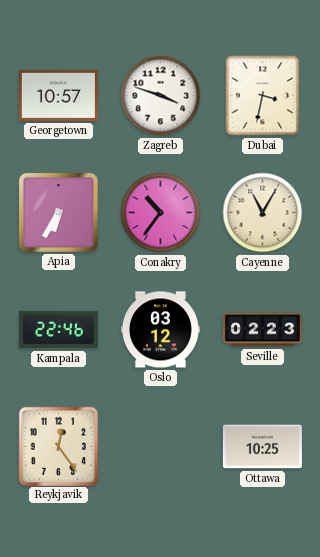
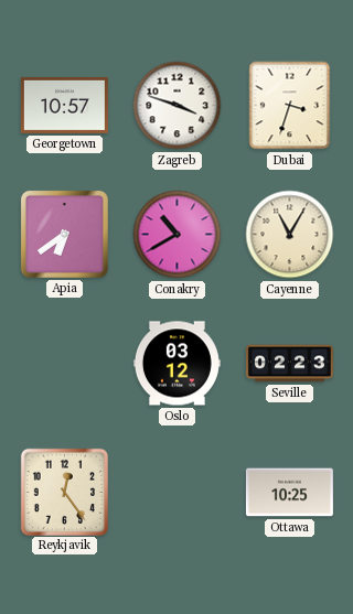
Dubai: 3:32 -> 3:33 (290, 106)
Apia: 6:35 -> 6:39 (64, 234)
Conakry: 10:36 -> 10:40 (178, 235)
Kampala: 22:46 -> none (58, 330)
